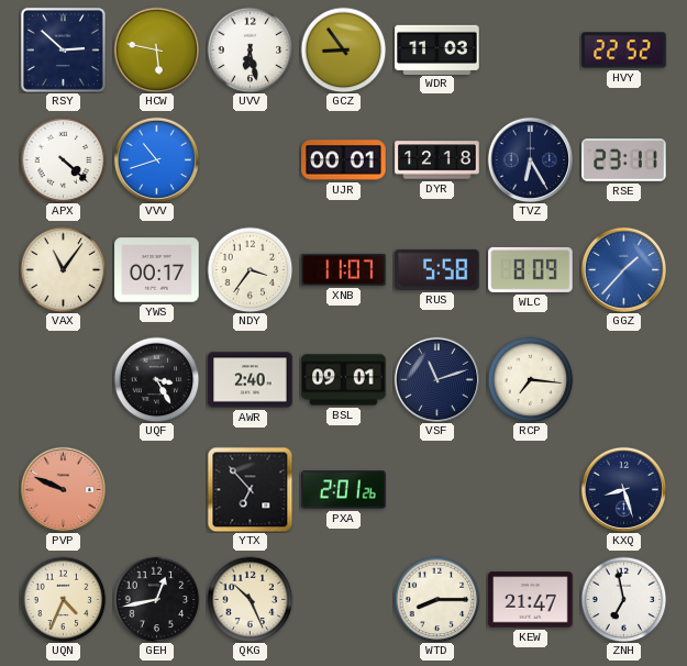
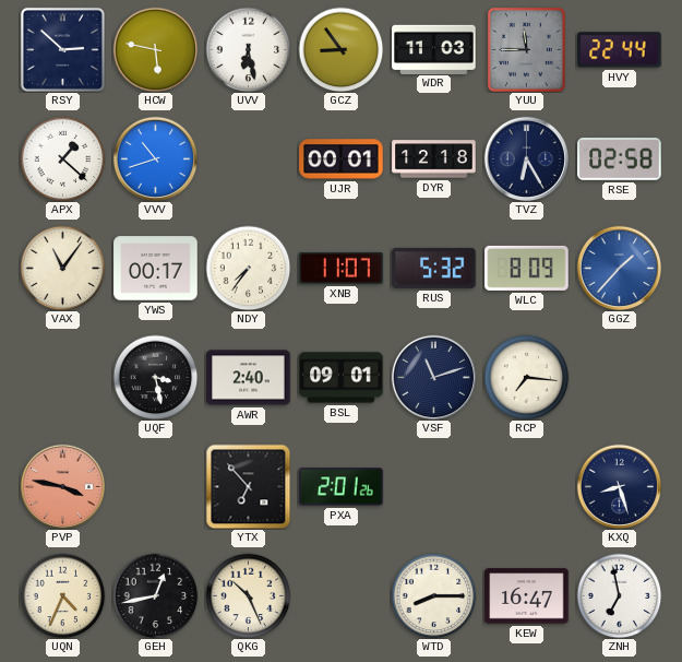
YUU: none -> 11:45 (526, 49)
HVY: 22:52 -> 22:44 (620, 50)
APX: 4:22 -> 1:22 (62, 158)
RSE: 23:11 -> 02:58 (620, 159)
NDY: 3:36 -> 7:36 (248, 268)
RUS: 5:58 -> 5:32 (434, 268)
UQF: 3:25 -> 3:28 (155, 377)
PVP: 9:49 -> 3:47 (62, 486)
KEW: 21:47 -> 16:47 (527, 596)
